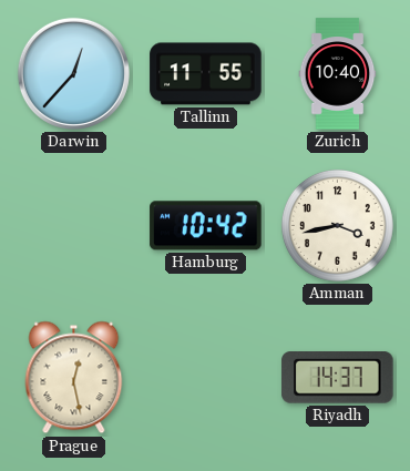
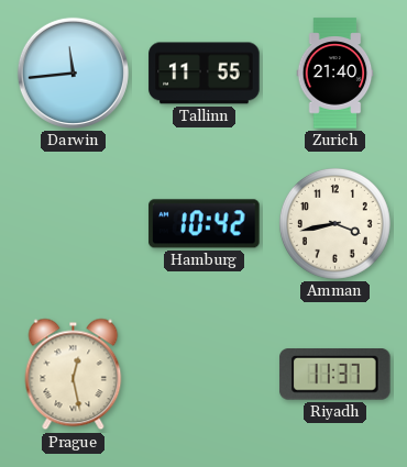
Darwin: 12:37 -> 11:44 (73, 73)
Zurich: 10:40 -> 21:40 (335, 74)
Riyadh: 14:37 -> 11:37 (335, 375)
